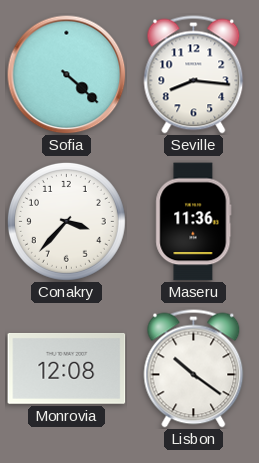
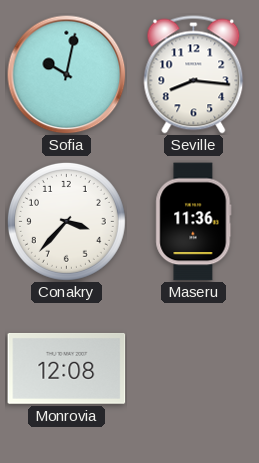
Sofia: 4:22 -> 10:02 (67, 75)
Lisbon: 10:21 -> none (194, 369)
